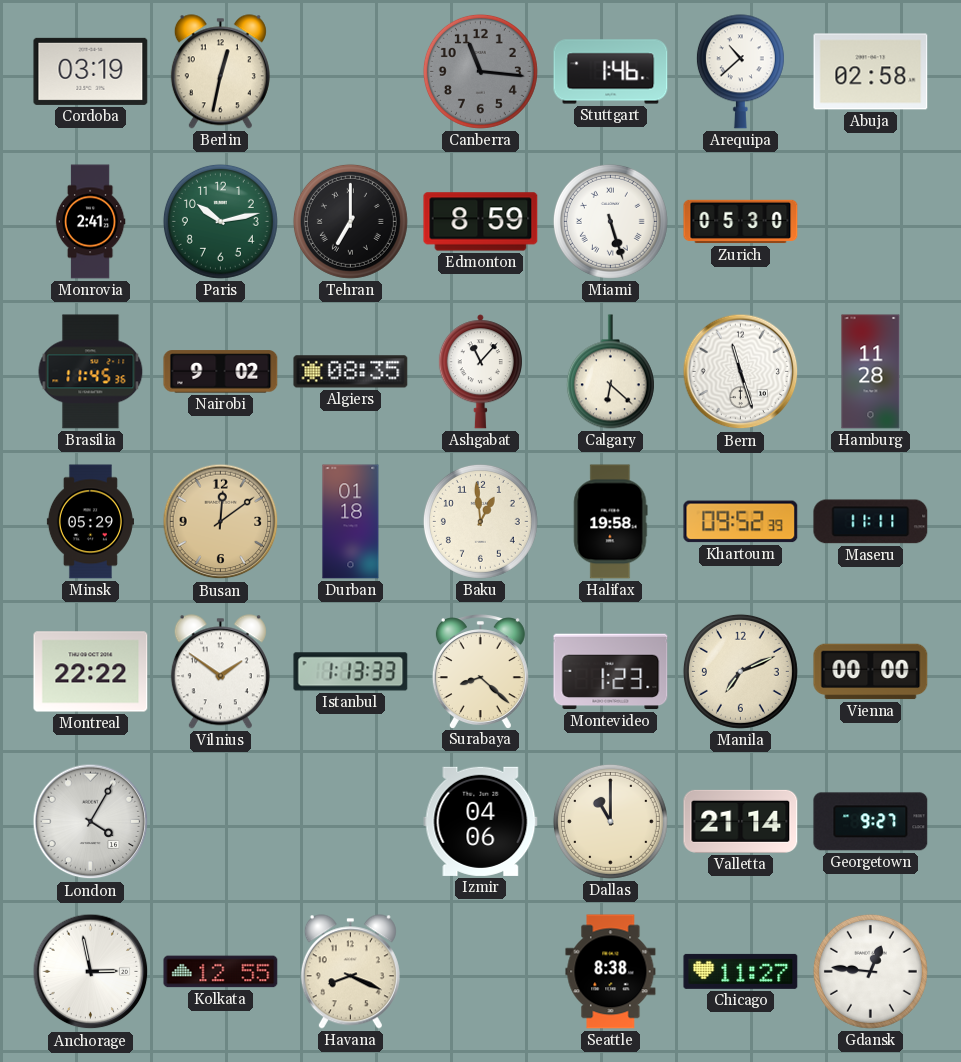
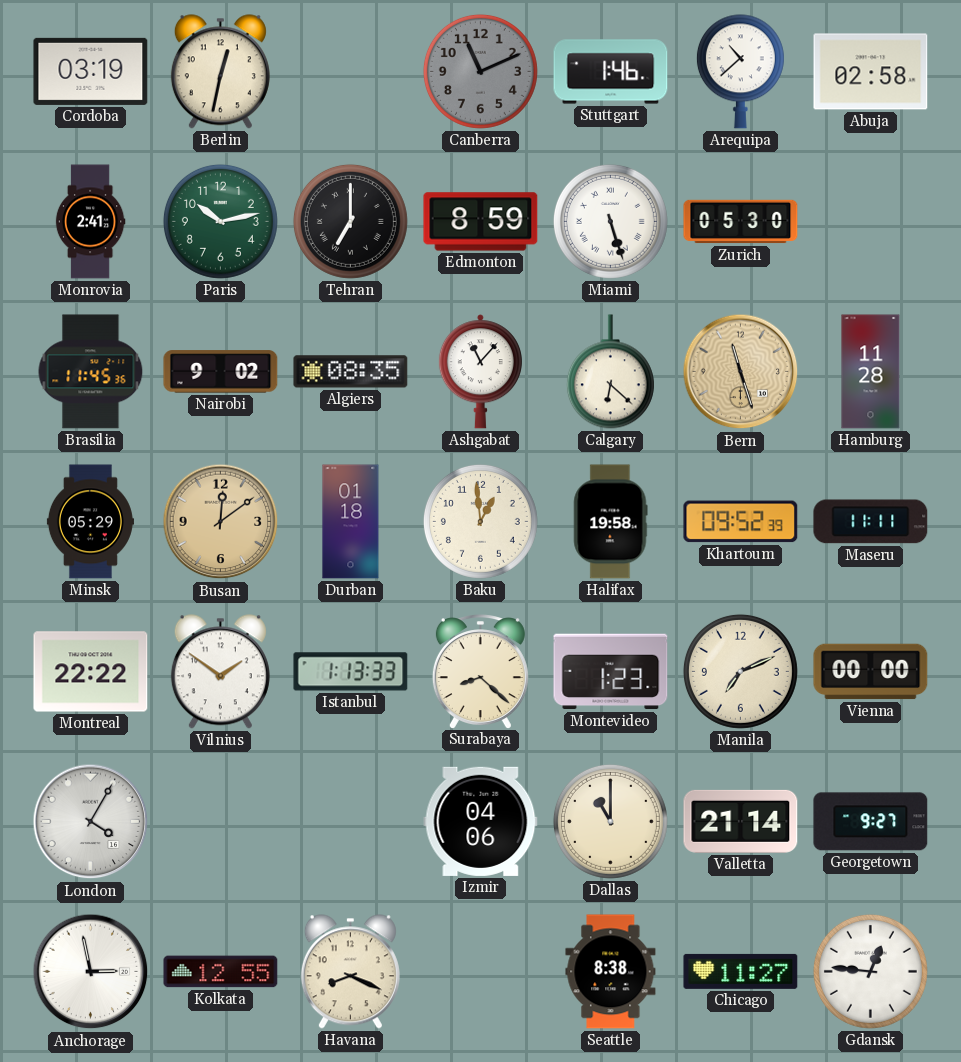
Canberra: 11:16 -> 11:11 (480, 71)
Bern dial: white -> champagne (741, 372)
